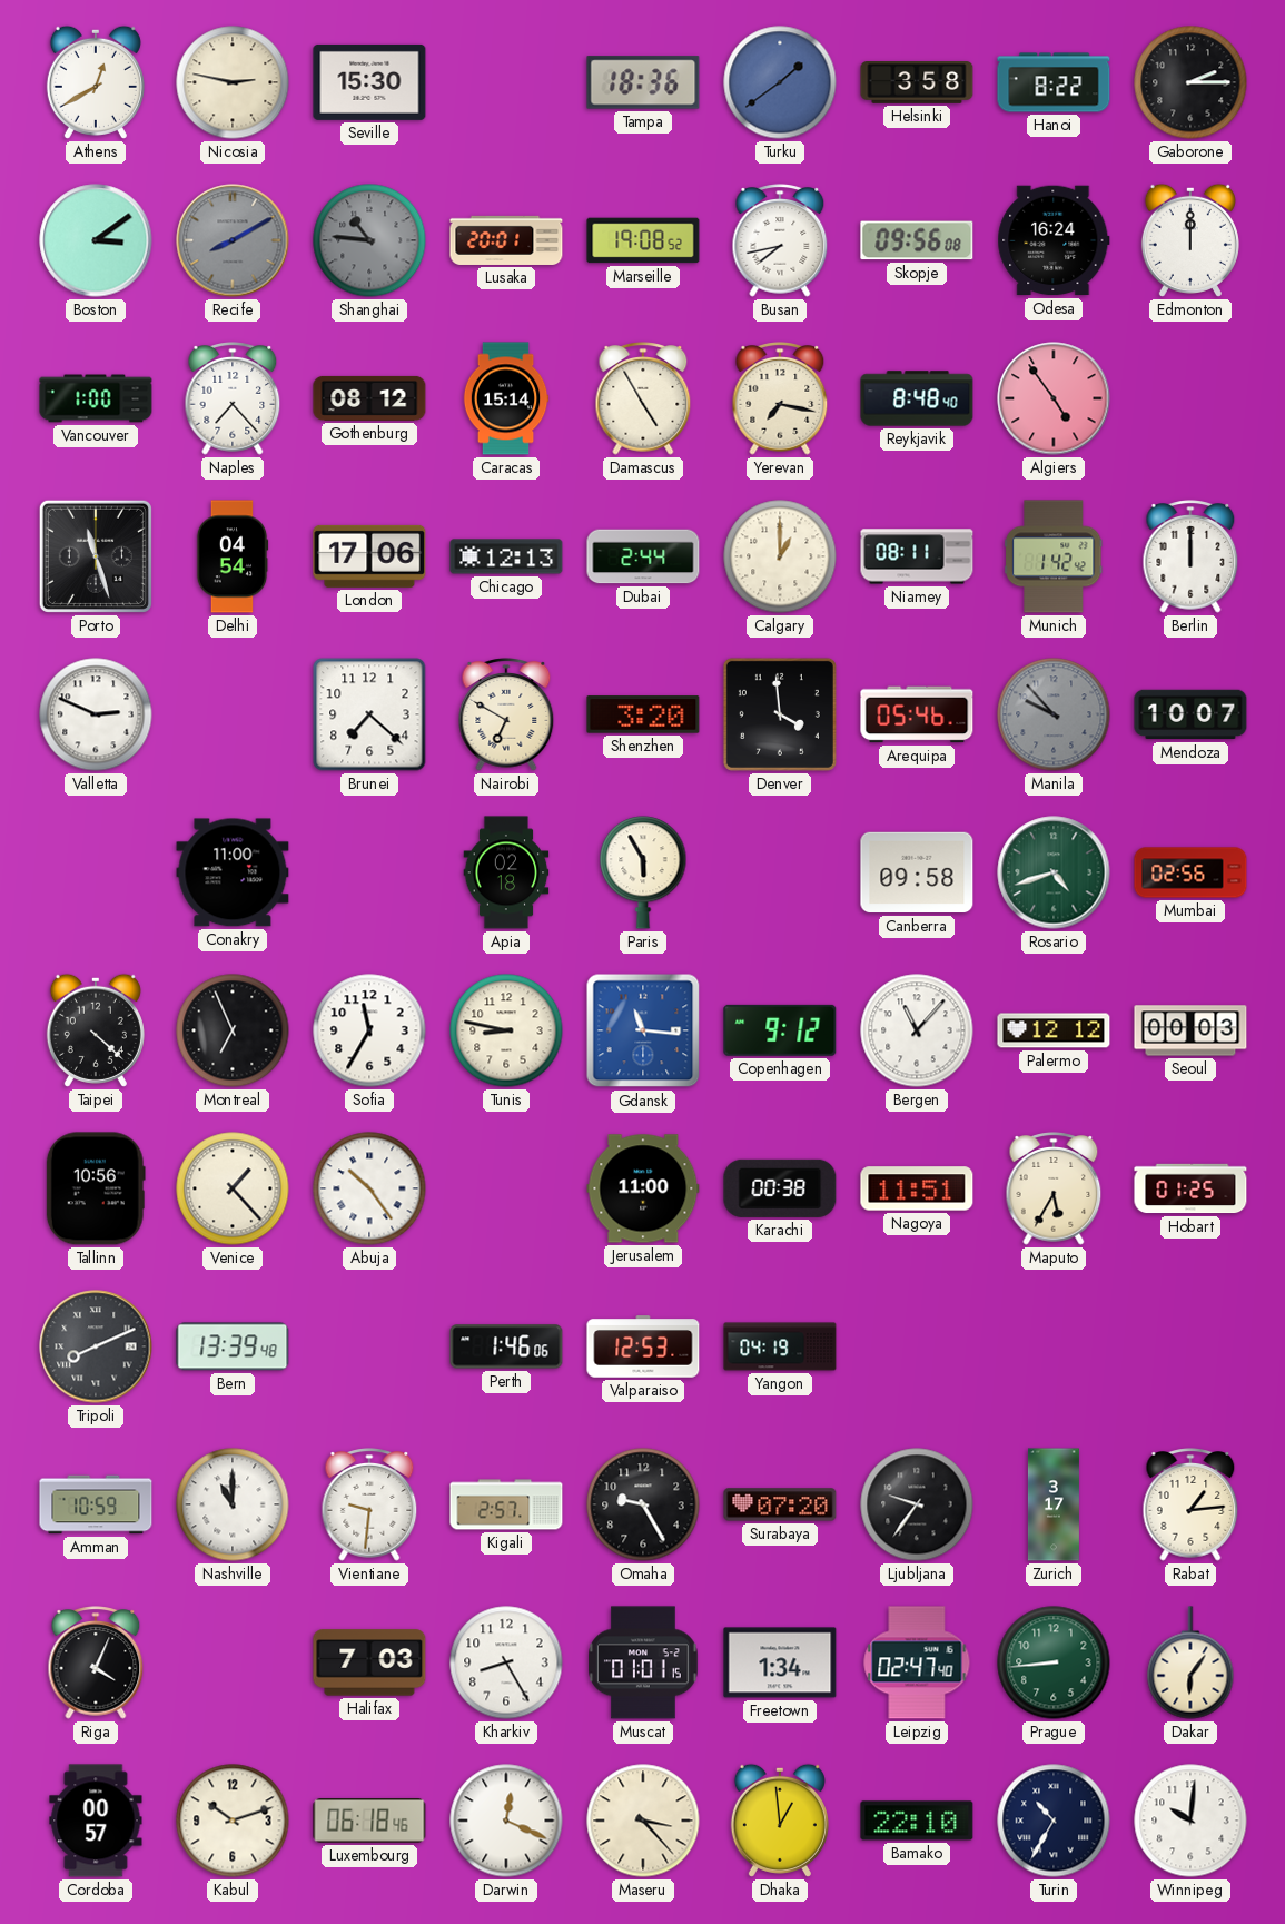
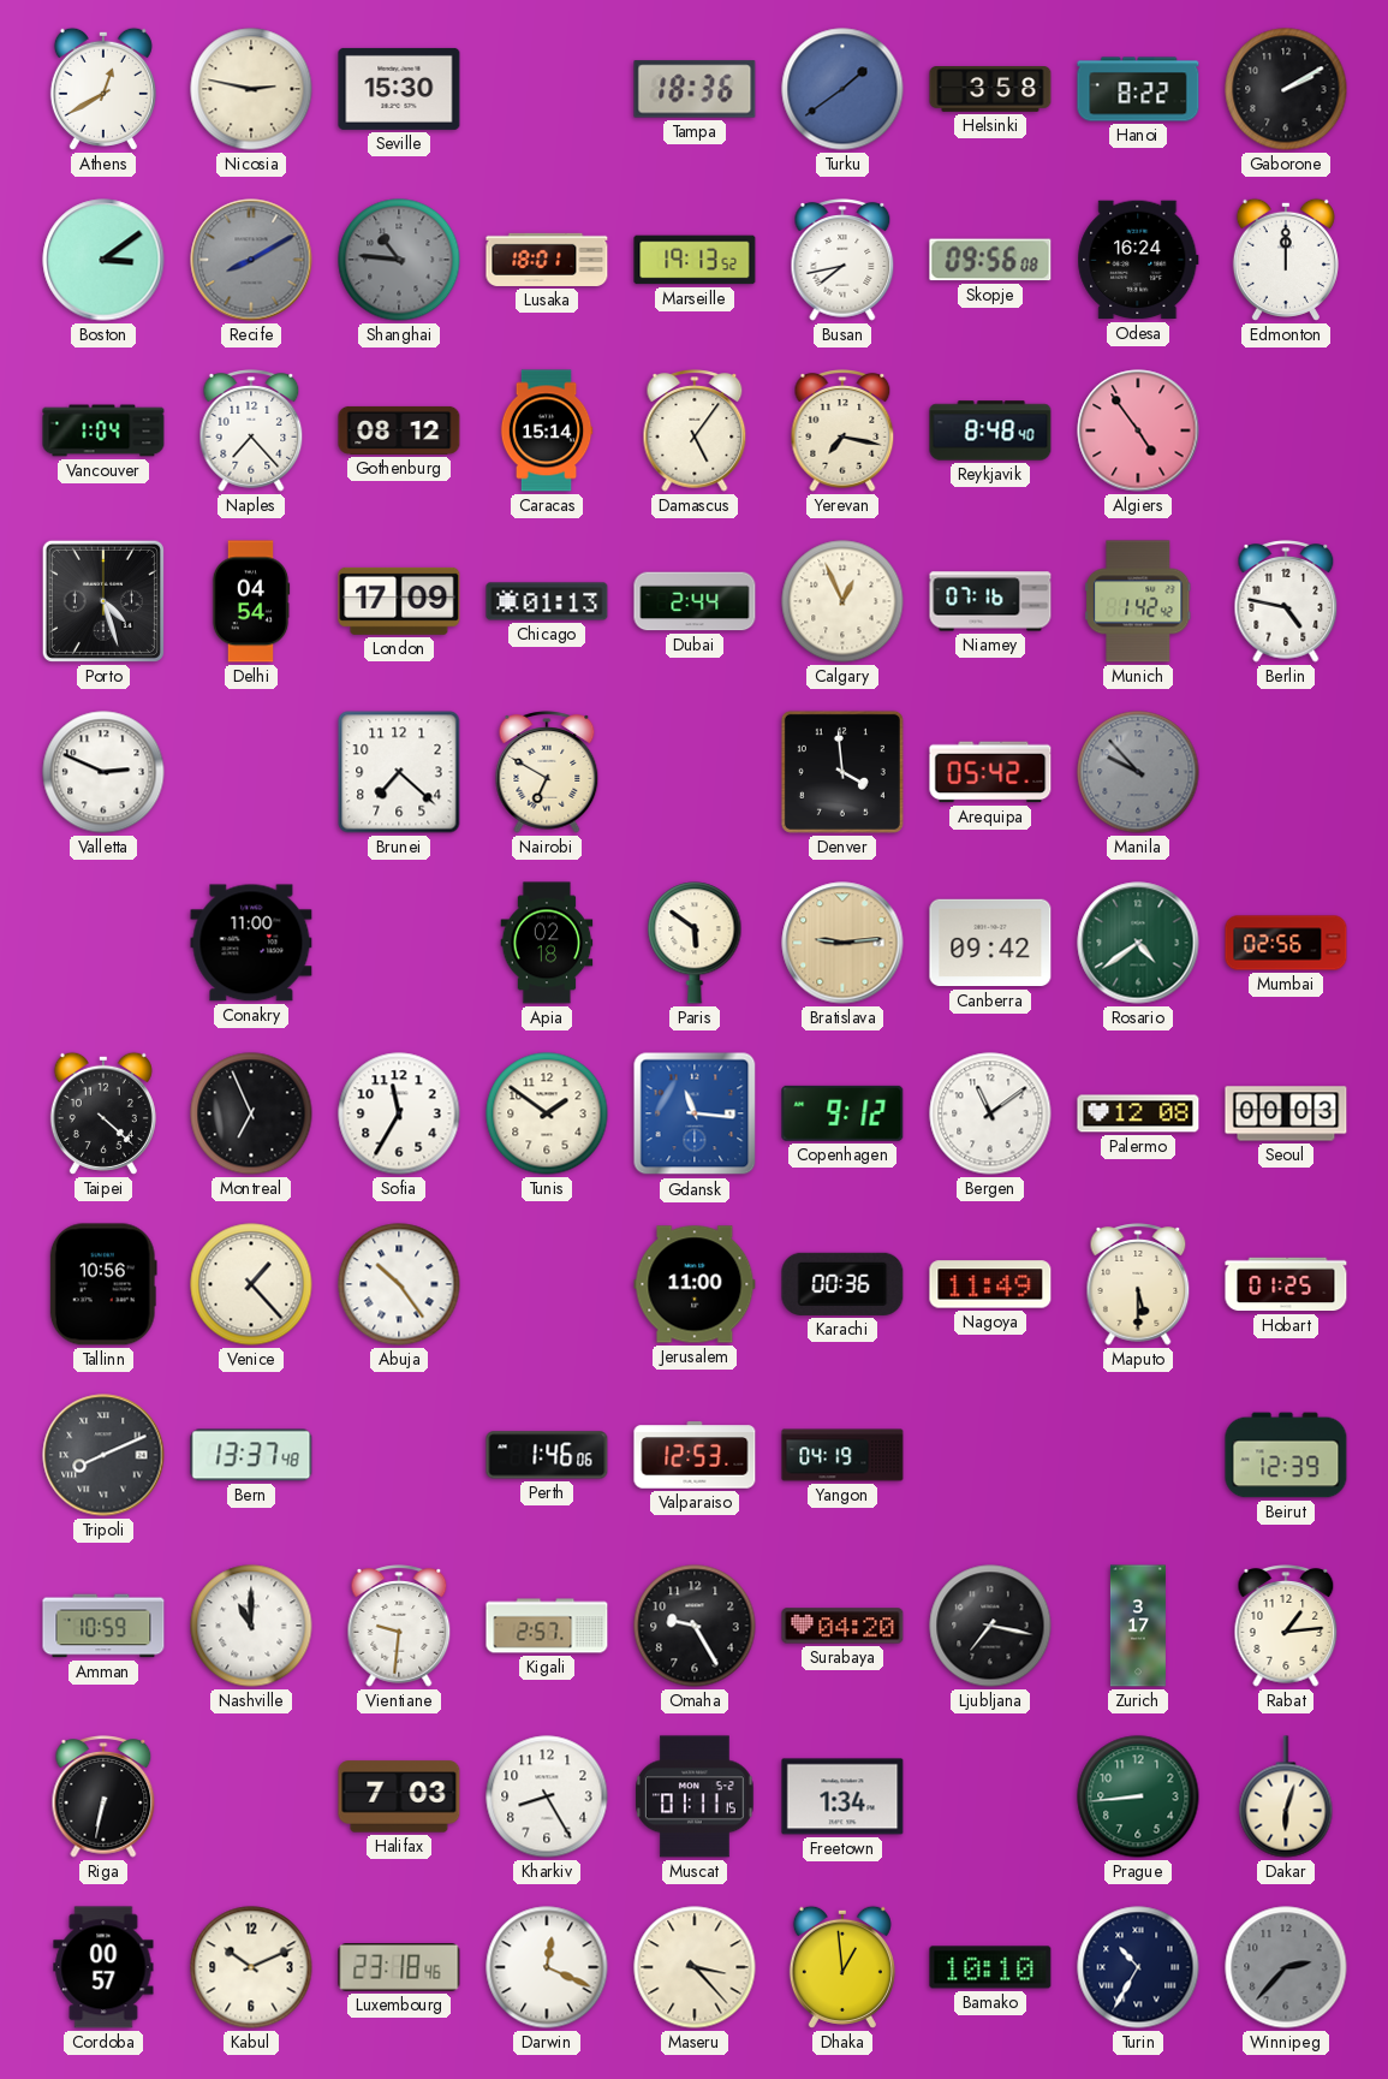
Gaborone: 2:15 -> 2:10 (1286, 89)
Lusaka: 20:01 -> 18:01 (547, 260)
Marseille: 19:08 -> 19:13 (695, 260)
Vancouver: 1:00 -> 1:04 (103, 430)
Damascus: 4:55 -> 5:06 (695, 430)
Porto: 11:27 -> 4:27 (103, 601)
London: 17:06 -> 17:09 (399, 601)
Chicago: 12:13 -> 01:13 (547, 601)
Calgary: 1:00 -> 12:56 (842, 601)
Niamey: 08:11 -> 07:16 (990, 601)
Berlin: 12:00 -> 4:47 (1286, 601)
Shenzhen: 3:20 -> none (643, 714)
Arequipa: 05:46 -> 05:42 (990, 772)
Mendoza: 10:07 -> none (1190, 714)
Paris: 5:55 -> 5:51 (695, 943)
Bratislava: none -> 9:14 (842, 943)
Canberra: 09:58 -> 09:42 (990, 943)
Rosario: 4:42 -> 4:39 (1138, 943)
Tunis: 8:47 -> 1:51 (547, 1113)
Bergen: 11:07 -> 11:09 (990, 1113)
Palermo: 12:12 -> 12:08 (1138, 1113)
Karachi: 00:38 -> 00:36 (842, 1284)
Nagoya: 11:51 -> 11:49 (990, 1284)
Maputo: 5:35 -> 5:30 (1138, 1284)
Bern: 13:39 -> 13:37 (251, 1455)
Beirut: none -> 12:39 (1286, 1455)
Surabaya: 07:20 -> 04:20 (842, 1626)
Ljubljana: 9:36 -> 7:17 (990, 1626)
Riga: 4:04 -> 6:32 (103, 1796)
Muscat: 01:01 -> 01:11 (695, 1796)
Leipzig: 02:47 -> none (917, 1662)
Dakar: 6:06 -> 6:03 (1286, 1796)
Kabul: 10:12 -> 10:11 (251, 1967)
Luxembourg: 06:18 -> 23:18 (399, 1968)
Bamako: 22:10 -> 10:10 (990, 1967)
Winnipeg: 10:01 -> 2:37 (1286, 1967)
Winnipeg dial: white -> grey (1286, 1967)
